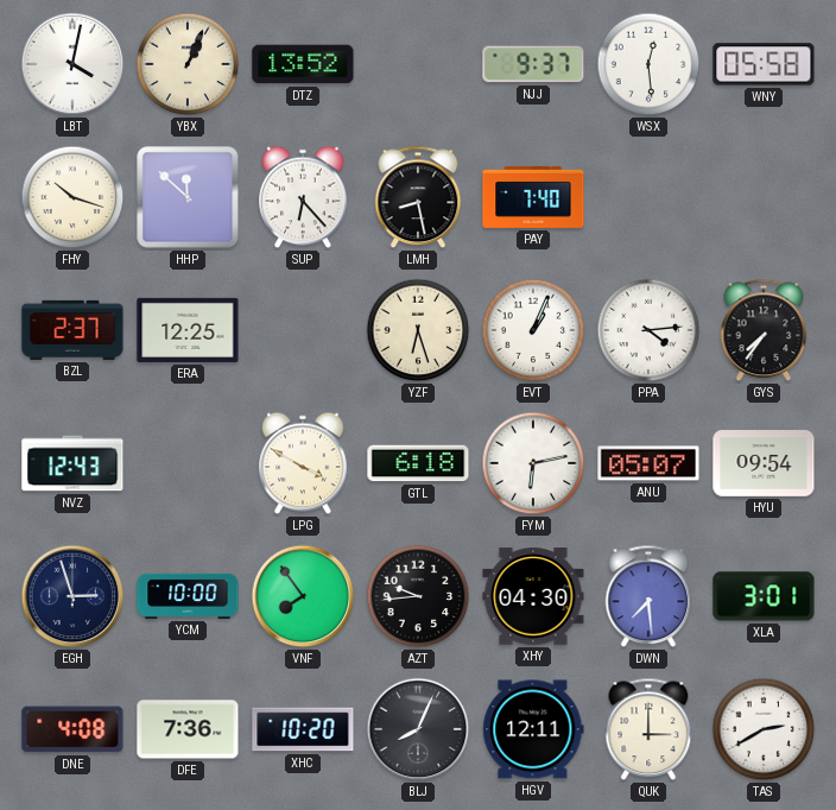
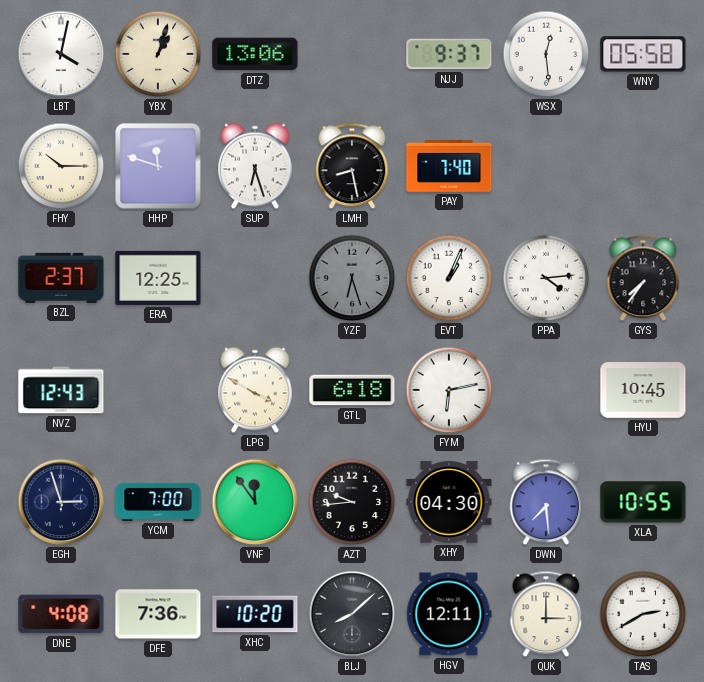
YBX: 1:04 -> 1:03 (158, 54)
DTZ: 13:52 -> 13:06 (255, 54)
FHY: 10:18 -> 10:15 (61, 166)
HHP: 11:52 -> 11:48 (158, 166)
SUP: 6:23 -> 6:27 (255, 166)
YZF dial: cream -> grey (352, 278)
ANU: 05:07 -> none (648, 463)
HYU: 09:54 -> 10:45 (643, 391)
YCM: 10:00 -> 7:00 (158, 502)
VNF: 7:54 -> 11:54 (255, 502)
XLA: 3:01 -> 10:55 (643, 502)
BLJ: 8:04 -> 8:08 (352, 614)
